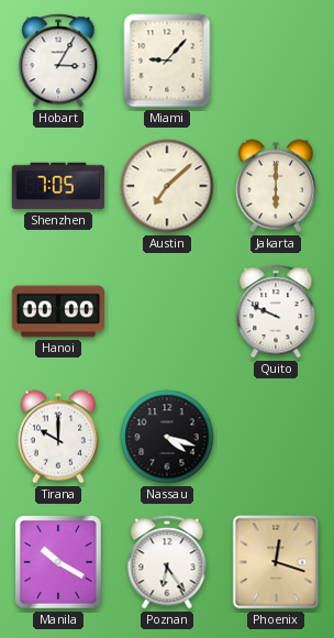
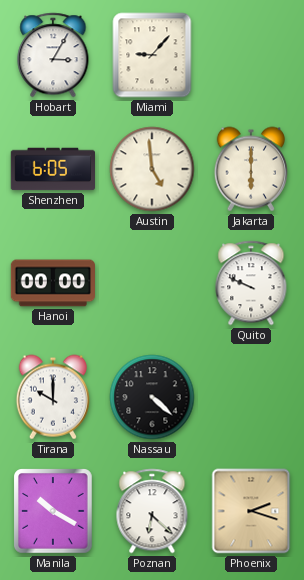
Shenzhen: 7:05 -> 6:05 (52, 169)
Austin: 7:08 -> 4:59 (152, 169)
Nassau: 4:18 -> 4:22 (152, 397)
Poznan: 6:24 -> 6:22 (152, 511)
Phoenix: 12:18 -> 2:18 (251, 511)
